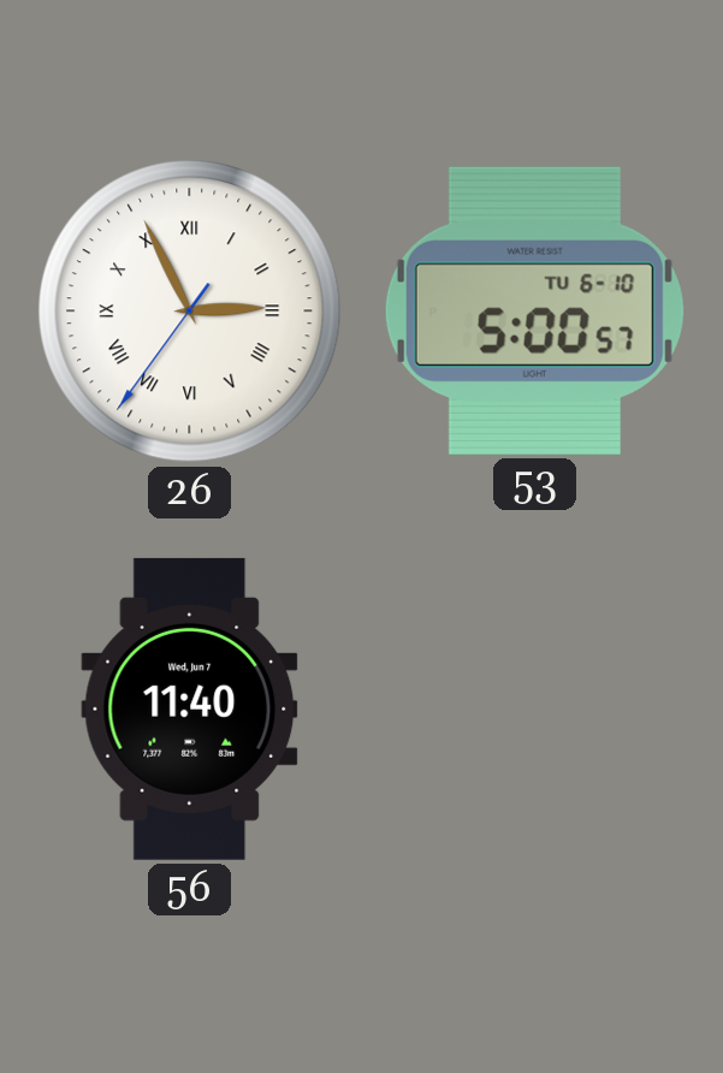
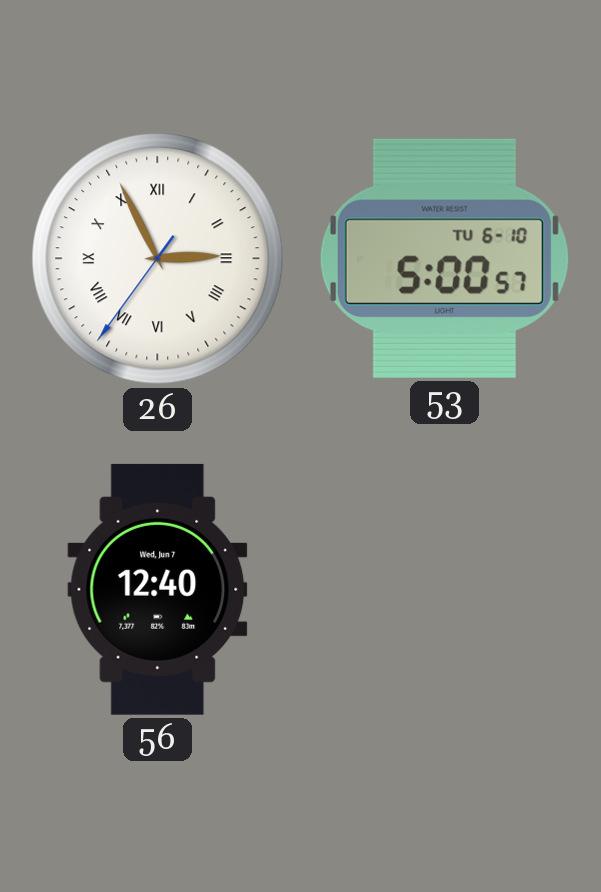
56: 11:40 -> 12:40 (158, 589)
